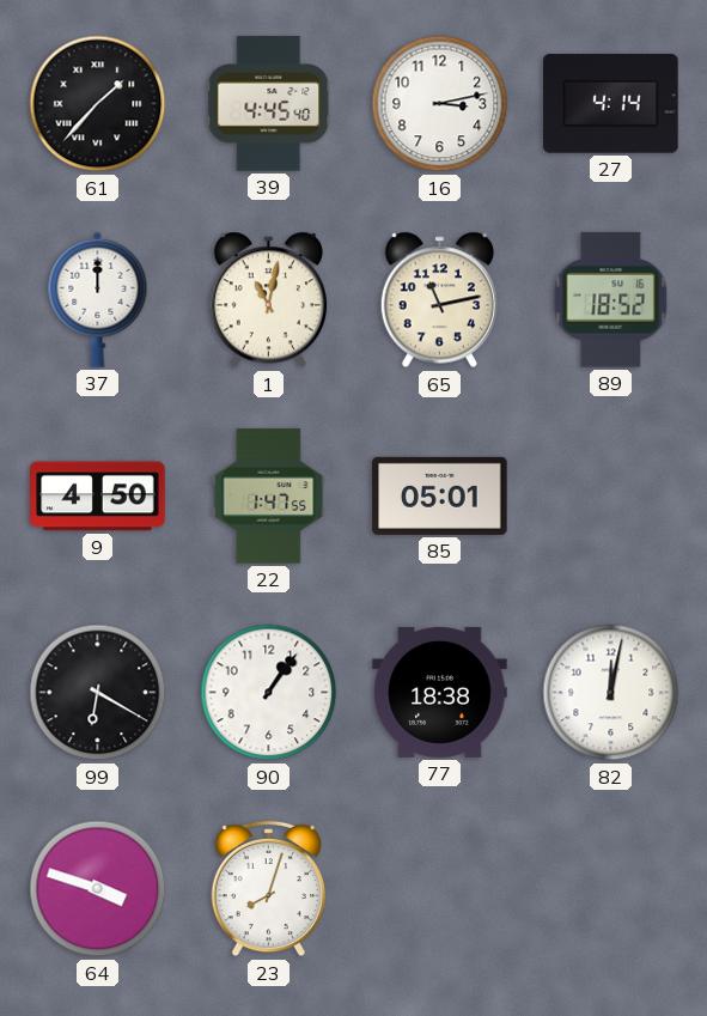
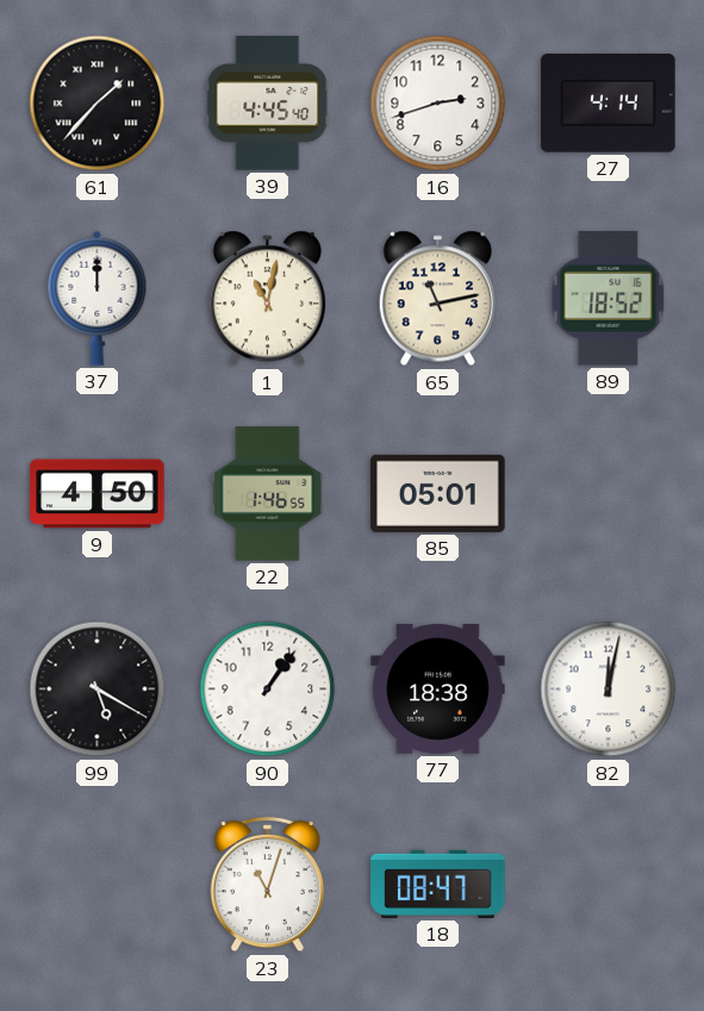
16: 3:13 -> 2:42 (438, 104)
22: 1:47 -> 1:46 (268, 494)
99: 6:20 -> 5:20 (98, 689)
64: 3:48 -> none (98, 889)
23: 8:03 -> 11:03 (267, 885)
18: none -> 08:47 (438, 884)
